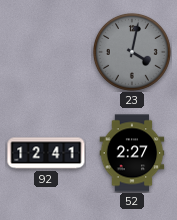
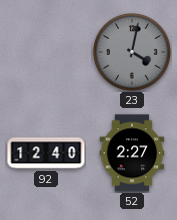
92: 12:41 -> 12:40 (46, 153)
